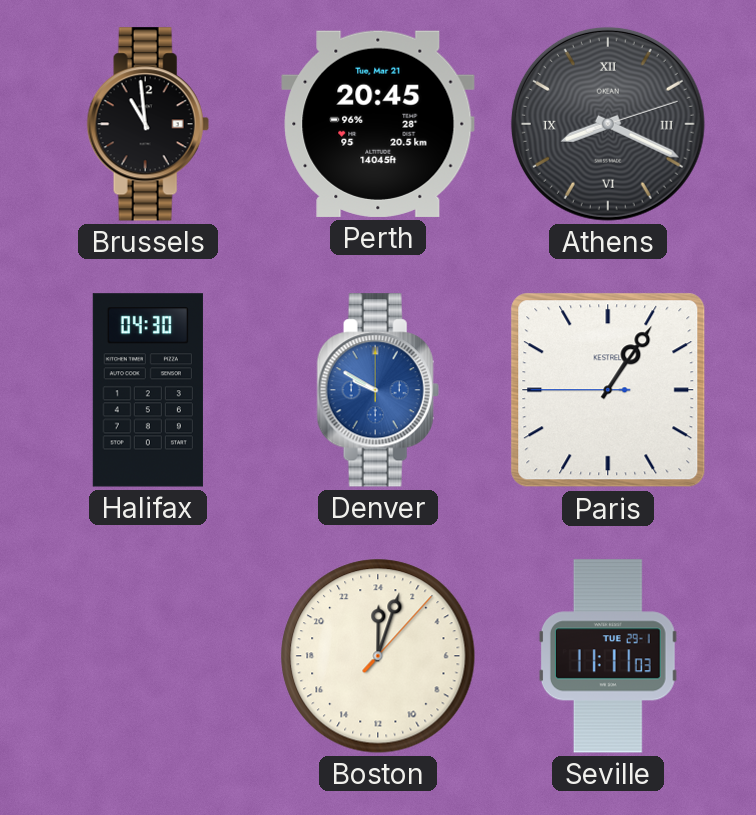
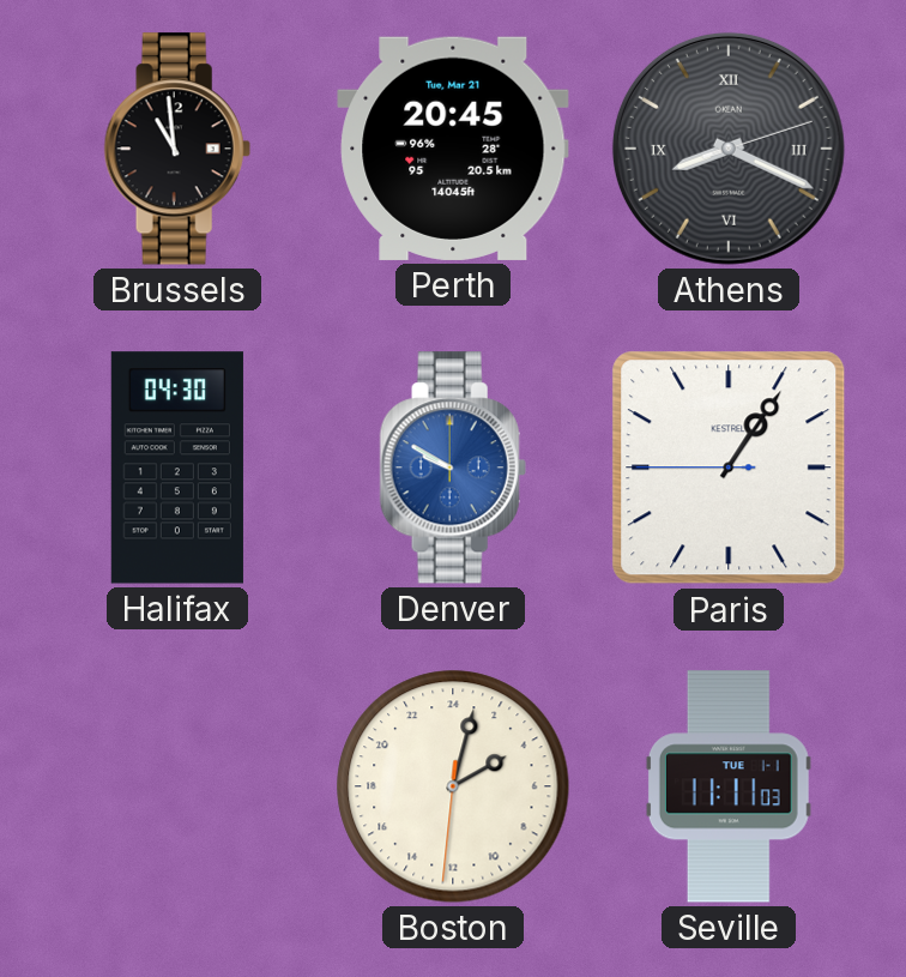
Boston: 0:03 -> 4:02 (453, 786)
Seville date: TUE 29-1 -> TUE 1-1 (729, 786)
